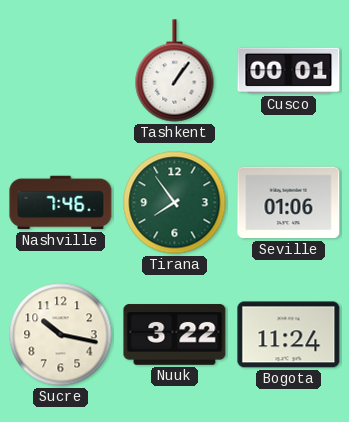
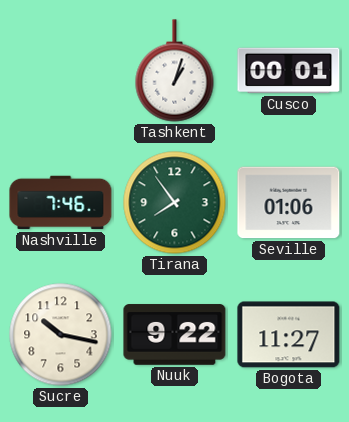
Tashkent: 1:06 -> 1:03 (175, 71)
Nuuk: 3:22 -> 9:22 (175, 335)
Bogota: 11:24 -> 11:27 (289, 335)
